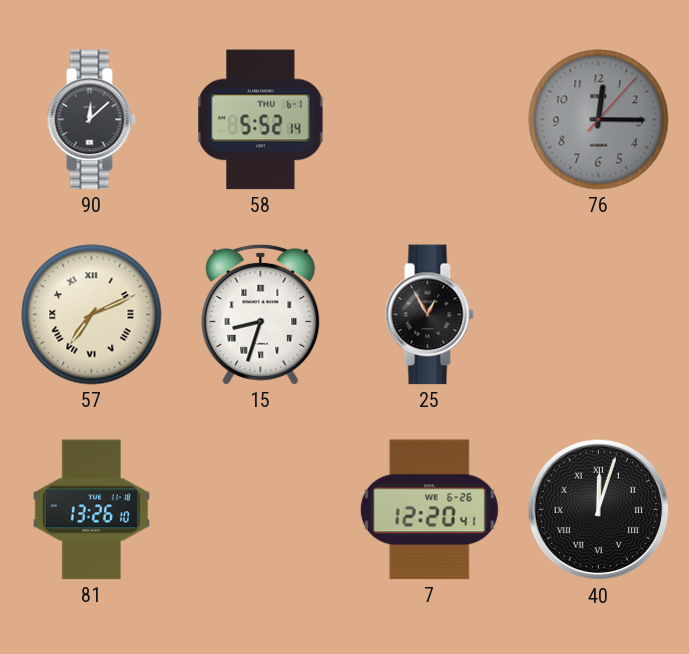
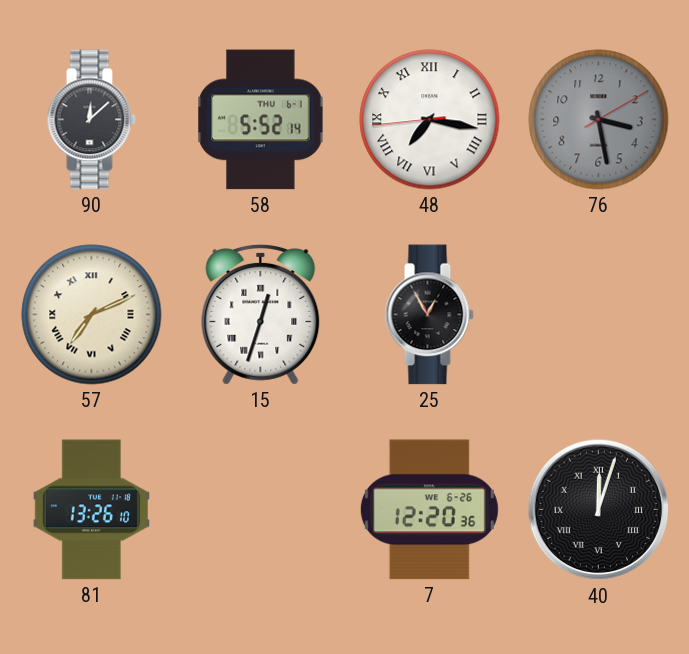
48: none -> 7:16 (430, 120)
76: 12:15 -> 3:28 (599, 120)
15: 8:33 -> 12:33 (261, 314)
7: 12:20:41 -> 12:20:36 (429, 510)
